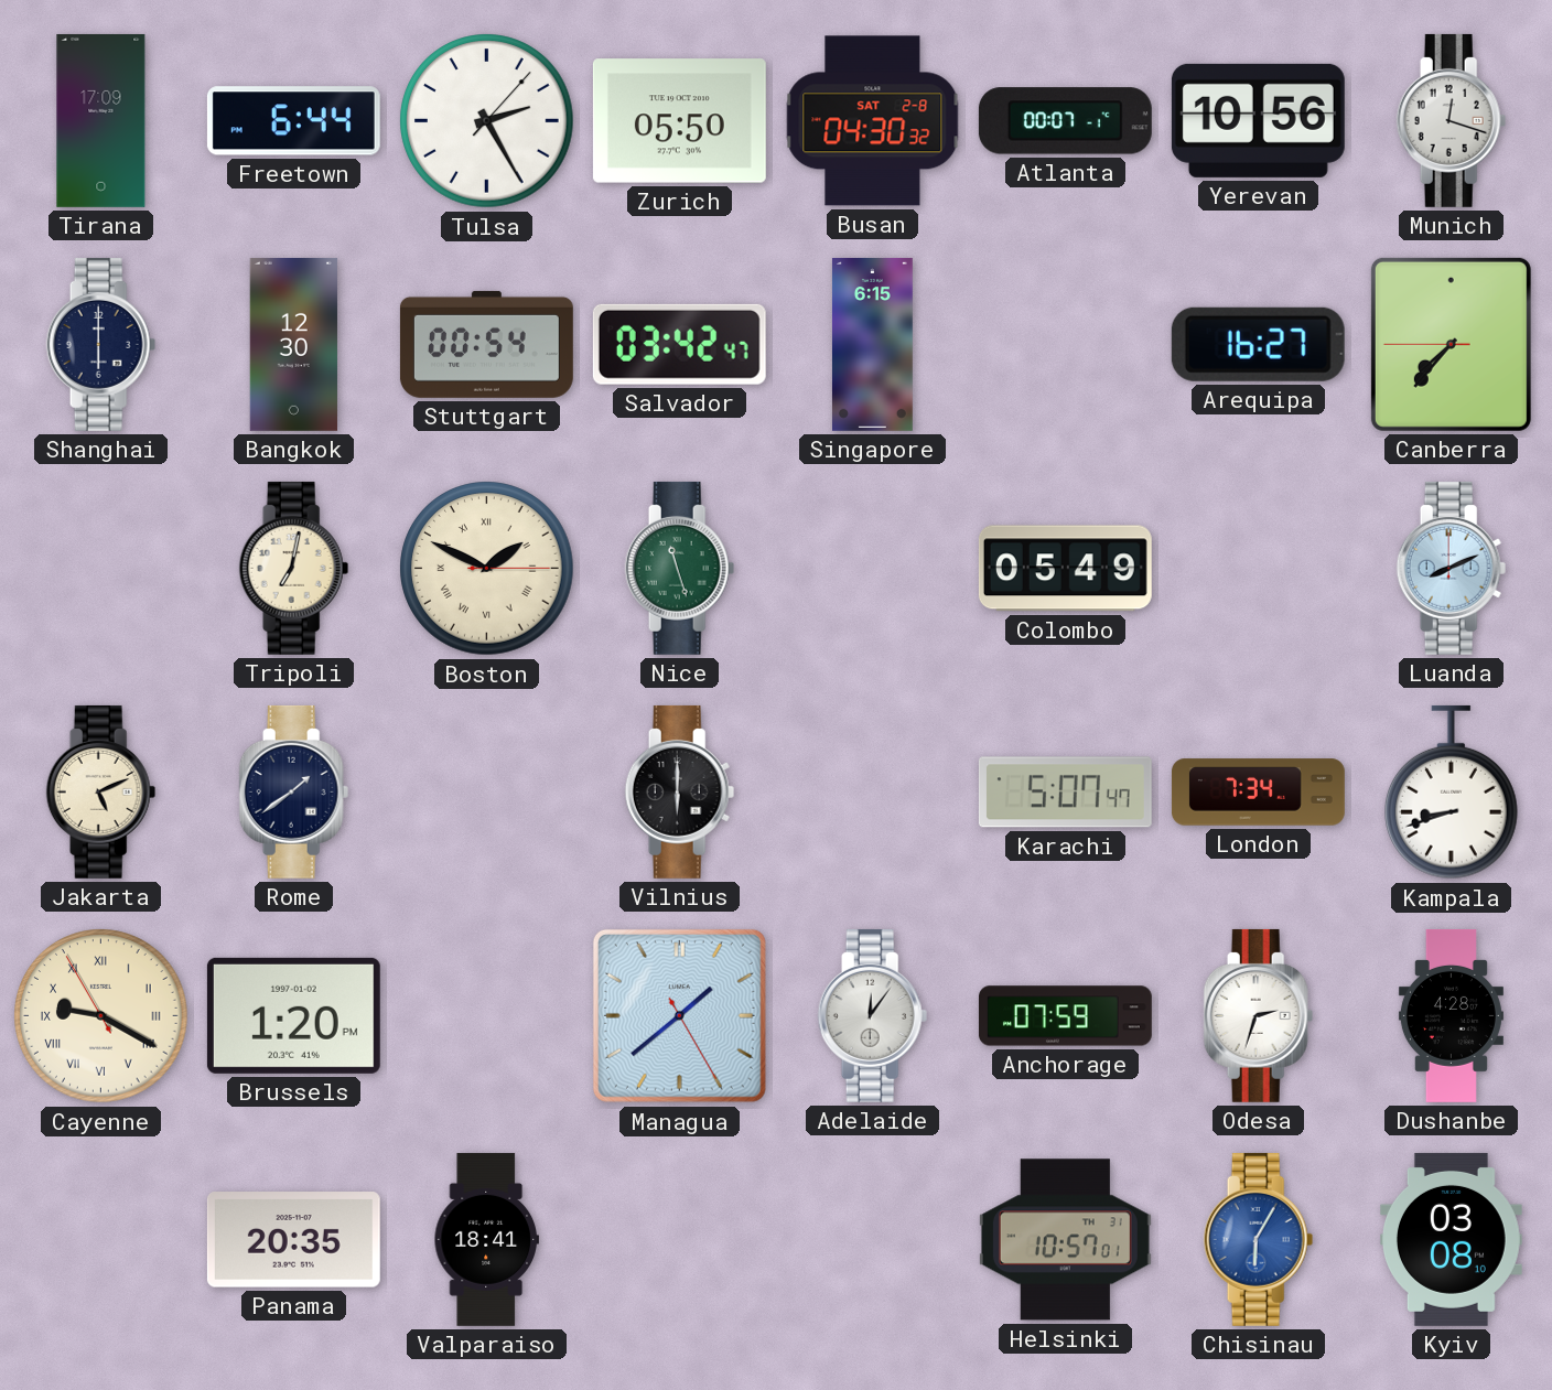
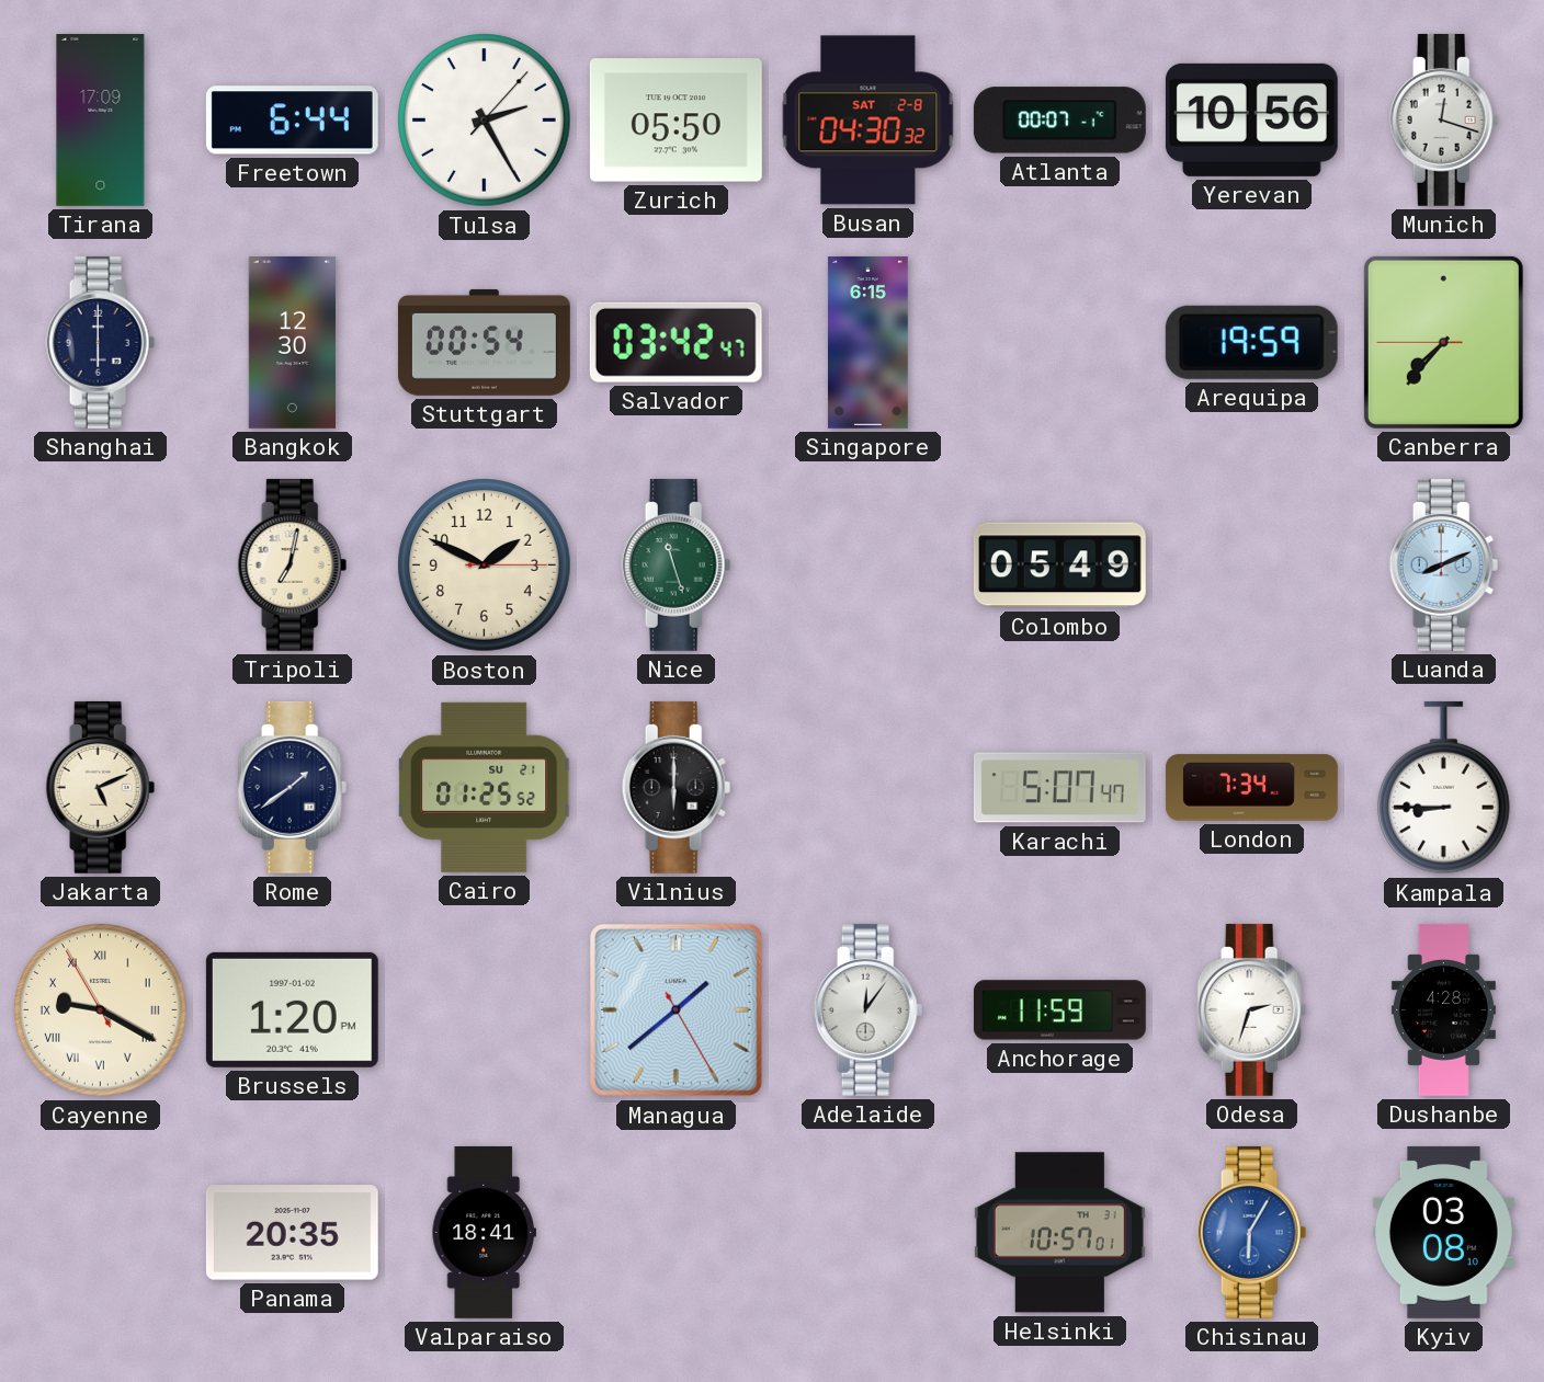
Arequipa: 16:27 -> 19:59 (1251, 342)
Boston numerals: Roman -> Arabic (485, 566)
Cairo: none -> 01:25 (485, 787)
Kampala: 8:42 -> 8:45 (1444, 788)
Anchorage: 07:59 -> 11:59 (1059, 1010)
